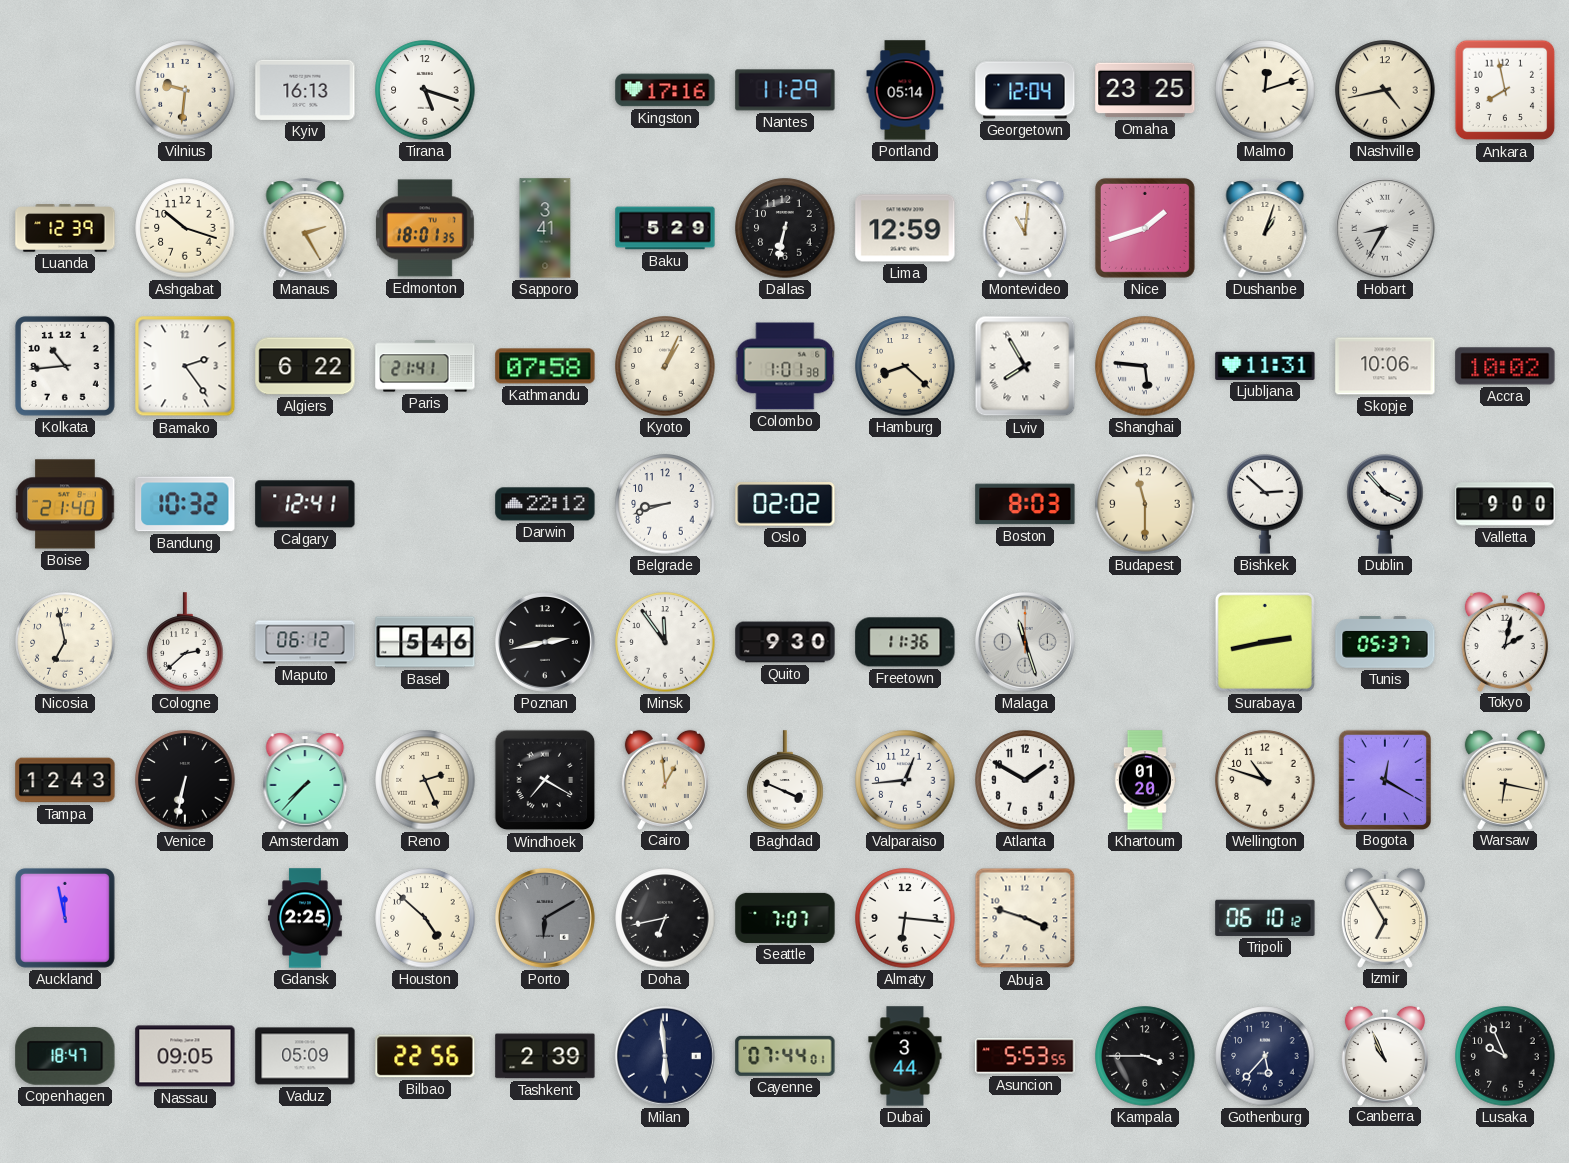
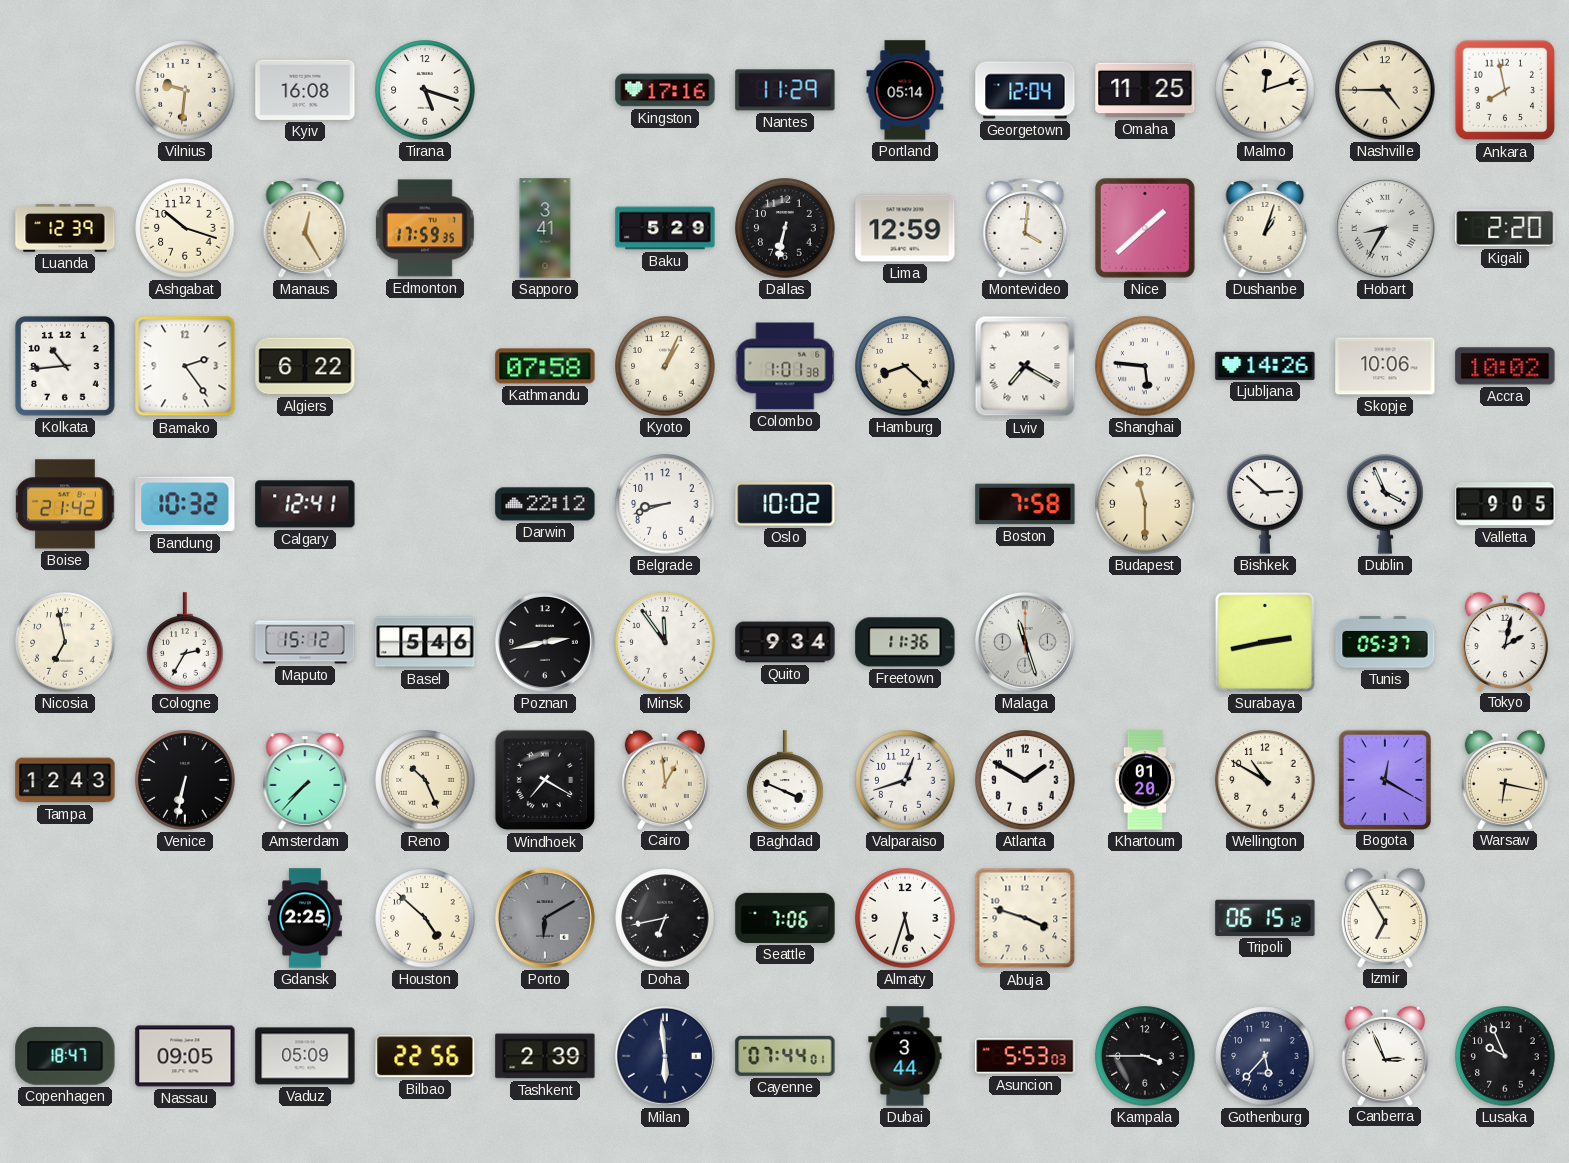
Kyiv: 16:13 -> 16:08 (305, 90)
Omaha: 23:25 -> 11:25 (1145, 90)
Nashville: 4:43 -> 4:45 (1385, 90)
Manaus: 2:25 -> 12:25 (305, 228)
Edmonton: 18:01 -> 17:59 (425, 228)
Montevideo: 11:01 -> 4:01 (1025, 228)
Nice: 1:42 -> 1:38 (1145, 228)
Kigali: none -> 2:20 (1505, 228)
Paris: 21:41 -> none (425, 366)
Lviv: 7:55 -> 7:20 (1025, 366)
Ljubljana: 11:31 -> 14:26 (1265, 366)
Boise: 21:40 -> 21:42 (65, 504)
Oslo: 02:02 -> 10:02 (785, 504)
Boston: 8:03 -> 7:58 (1025, 504)
Dublin: 3:53 -> 3:56 (1385, 505)
Valletta: 9:00 -> 9:05 (1505, 504)
Cologne: 2:38 -> 2:35 (185, 642)
Maputo: 06:12 -> 15:12 (305, 642)
Quito: 9:30 -> 9:34 (785, 642)
Reno: 2:26 -> 10:26 (425, 780)
Valparaiso: 12:44 -> 12:42 (905, 780)
Wellington: 10:48 -> 10:50 (1265, 780)
Auckland: 11:58 -> none (65, 918)
Seattle: 7:07 -> 7:06 (785, 918)
Almaty: 6:16 -> 5:33 (905, 918)
Tripoli: 06:10 -> 06:15 (1265, 918)
Asuncion: 5:53:55 -> 5:53:03 (1025, 1056)
Canberra: 10:56 -> 2:56 (1385, 1055)
